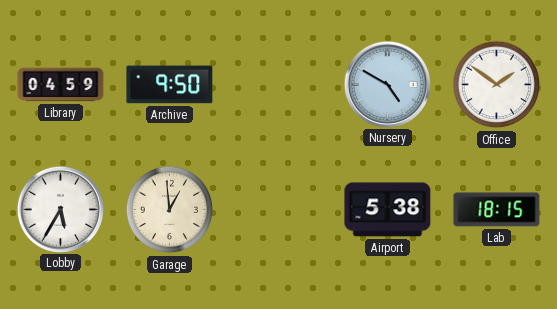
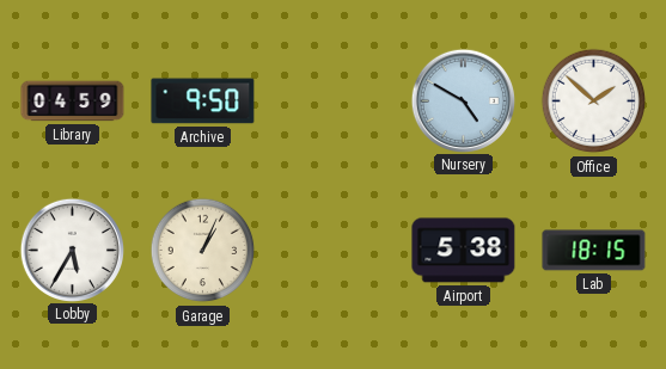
Office: 1:51 -> 1:52 (594, 102)
Garage: 12:59 -> 1:04 (203, 251)
